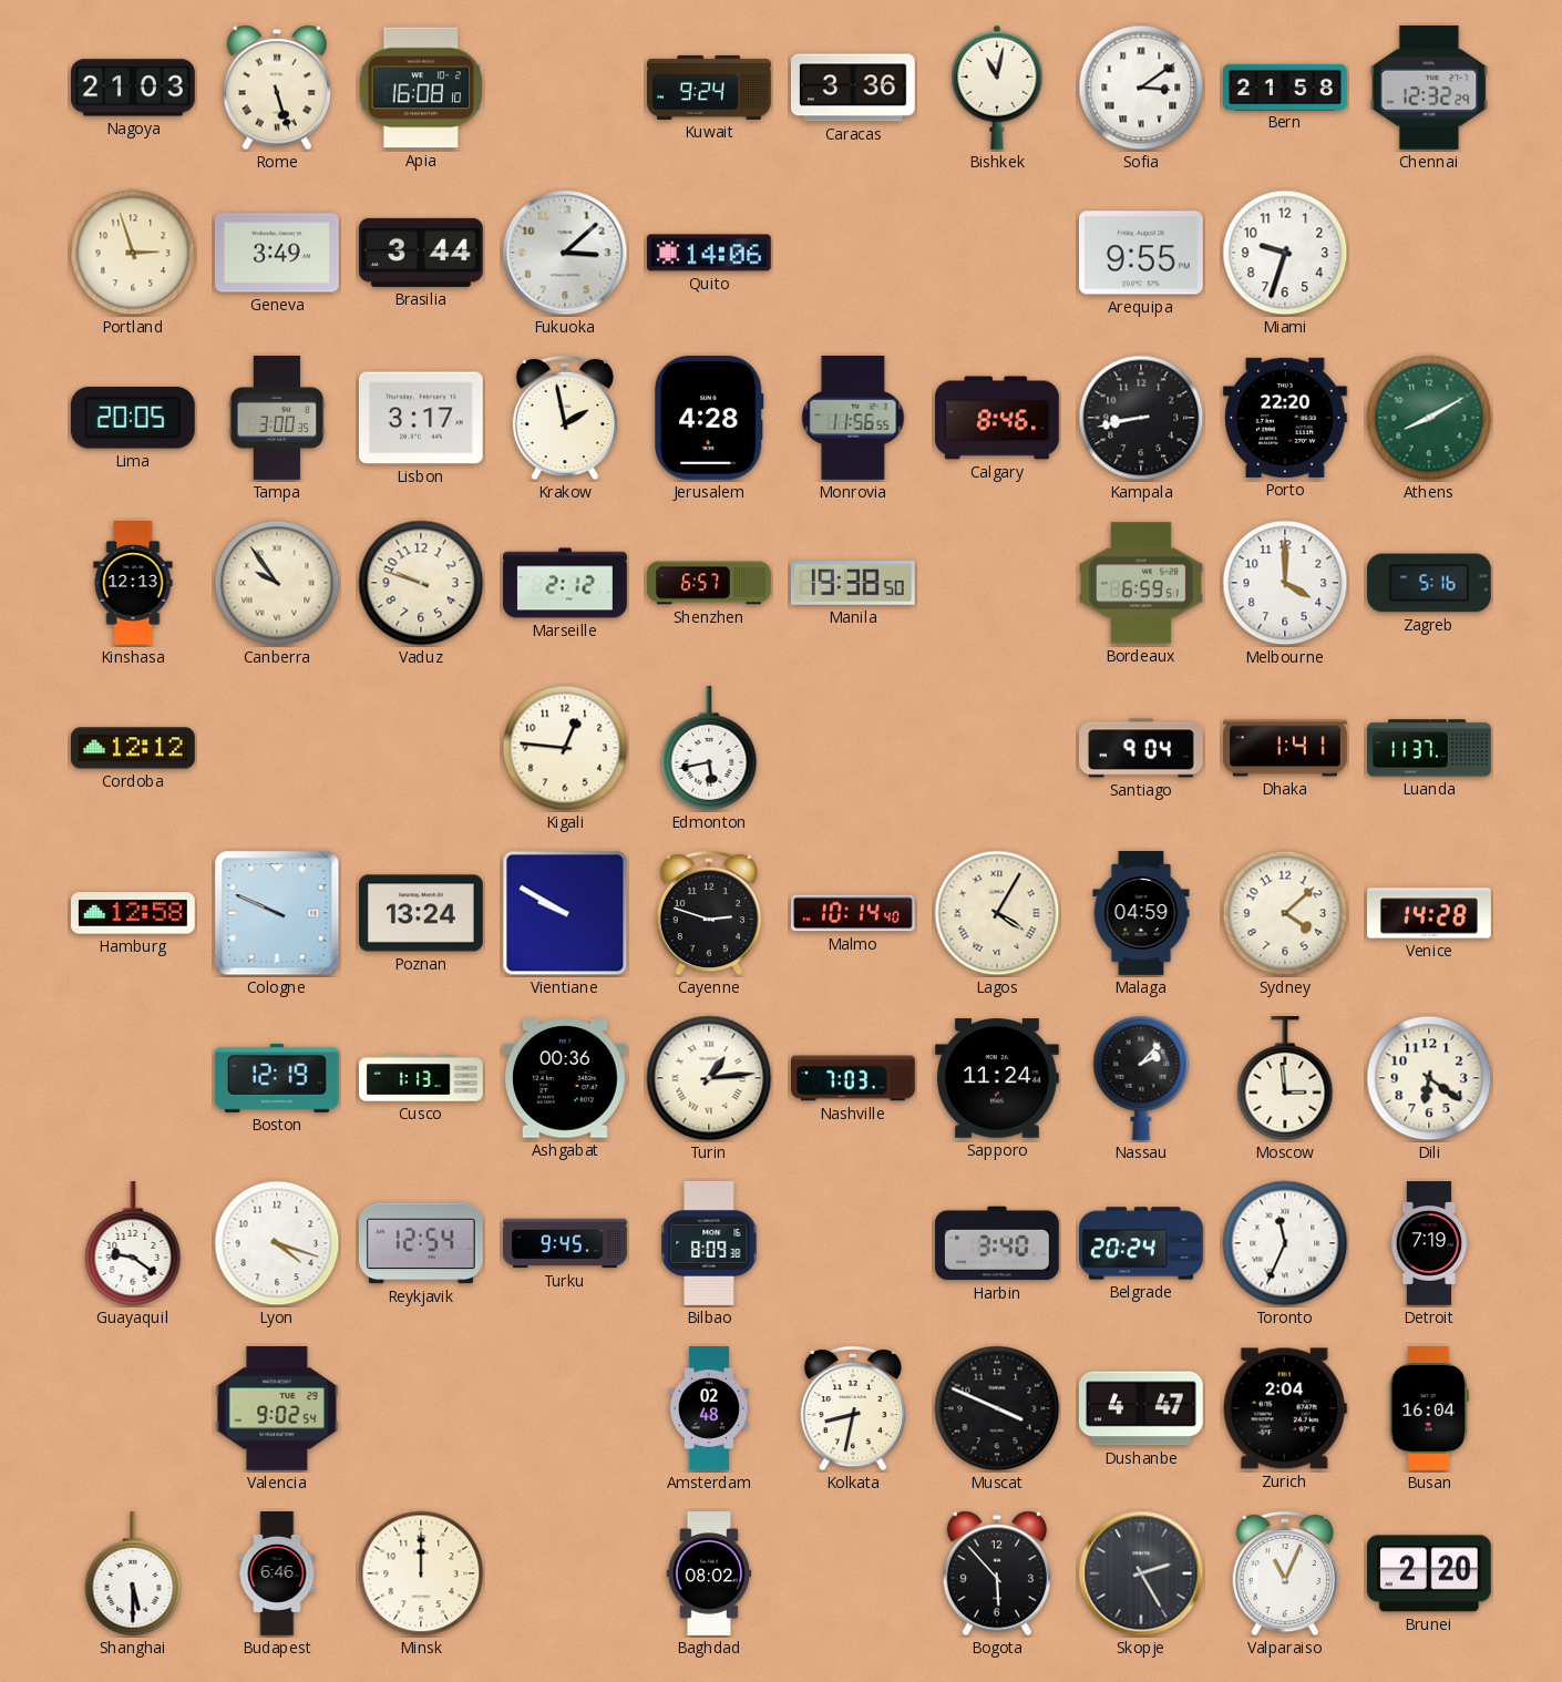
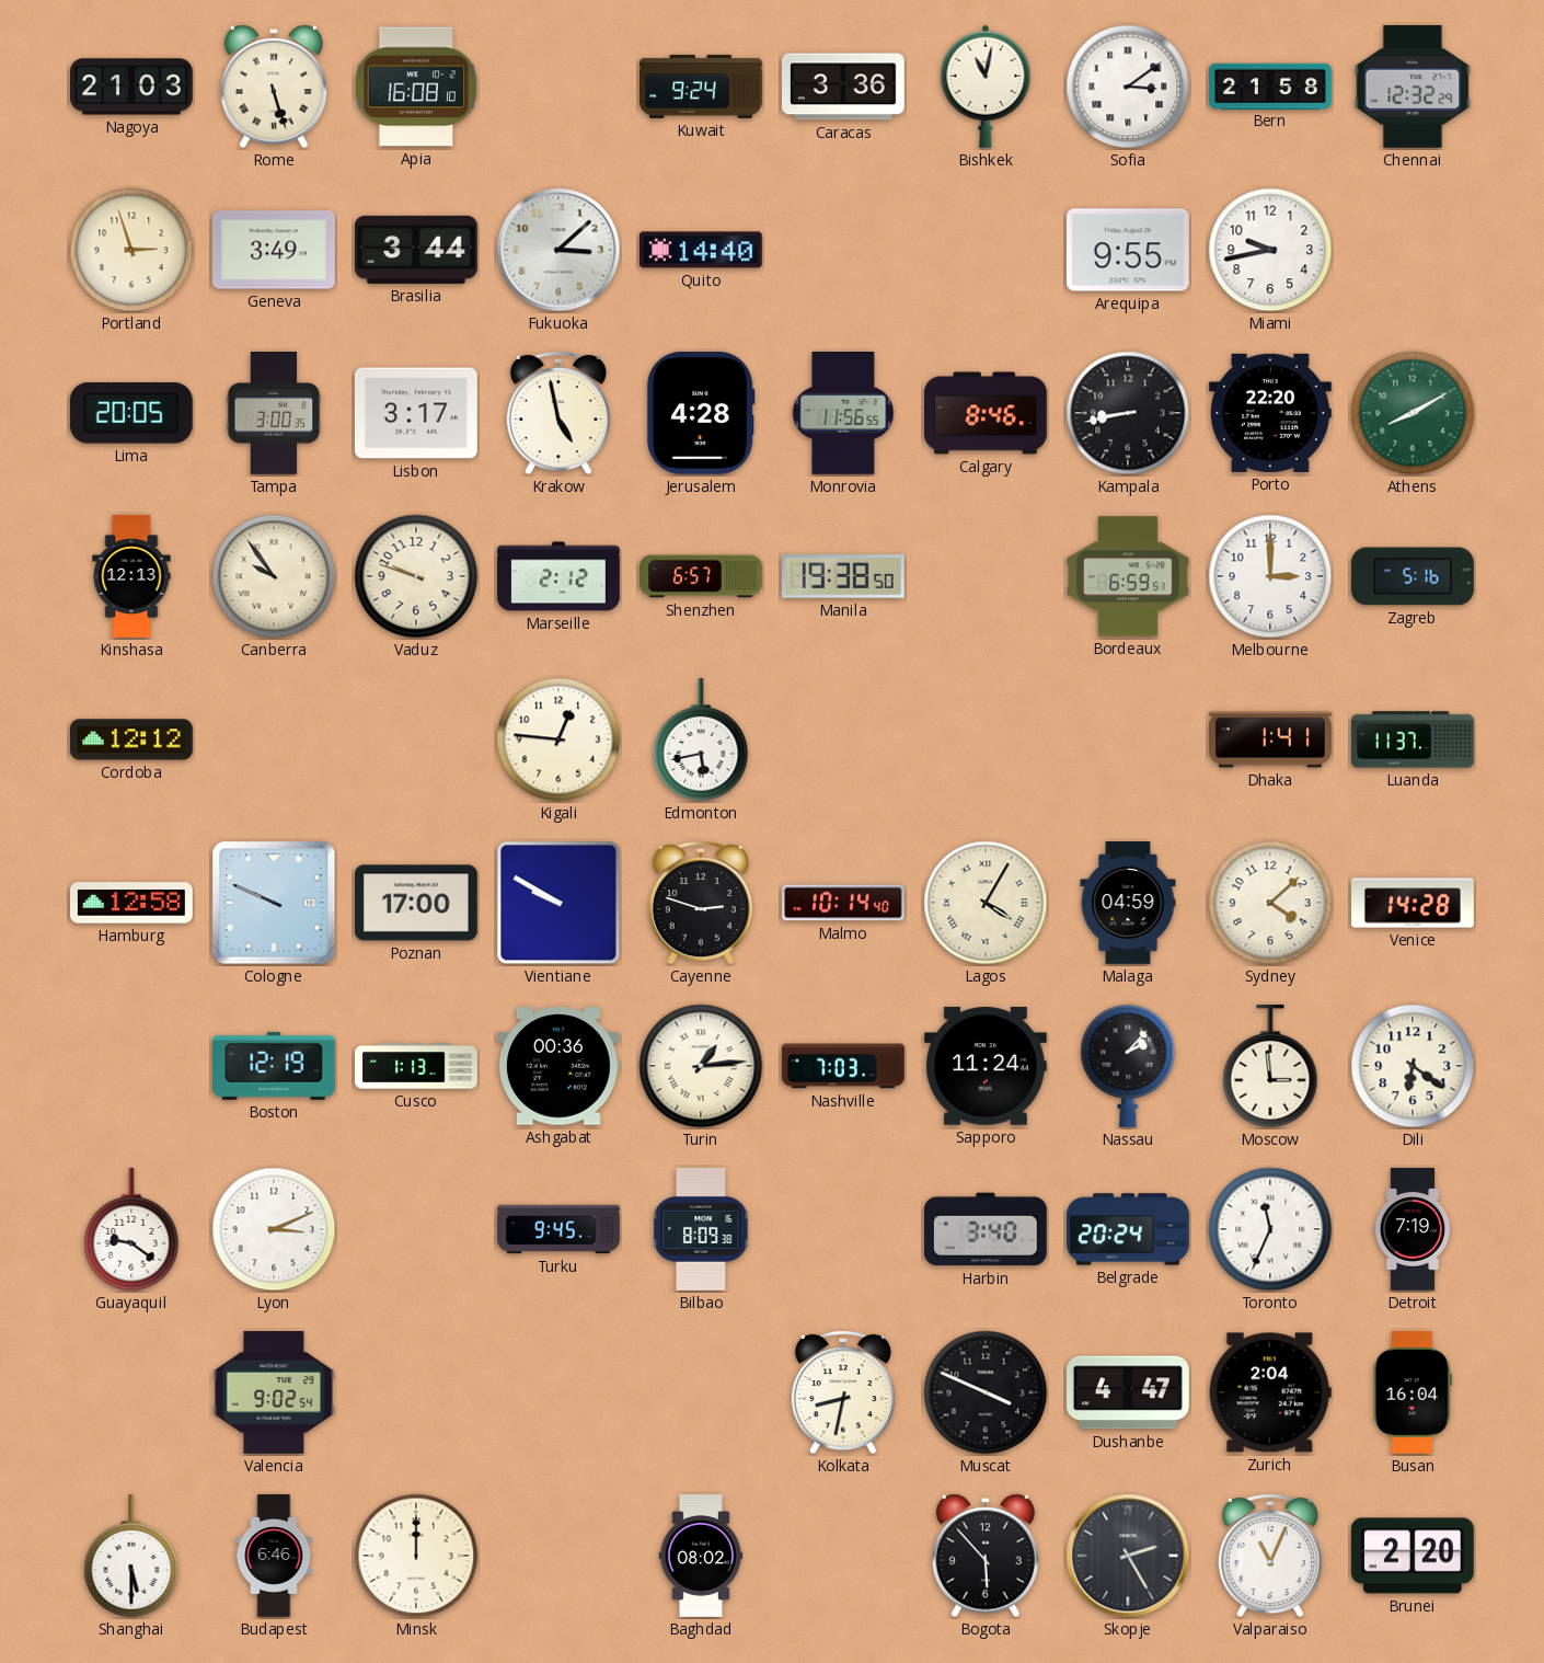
Quito: 14:06 -> 14:40 (701, 250)
Miami: 9:33 -> 9:43 (1270, 250)
Krakow: 1:58 -> 4:58 (557, 413)
Melbourne: 4:00 -> 3:00 (1270, 576)
Santiago: 9:04 -> none (1142, 748)
Poznan: 13:24 -> 17:00 (417, 903)
Lyon: 4:18 -> 3:11 (274, 1229)
Reykjavik: 12:54 -> none (421, 1243)
Amsterdam: 02:48 -> none (709, 1408)
